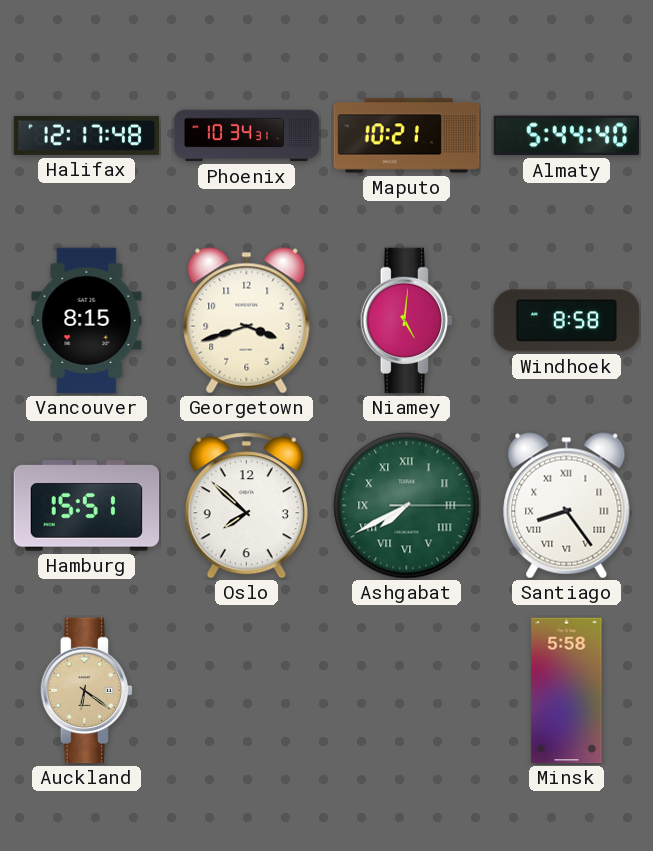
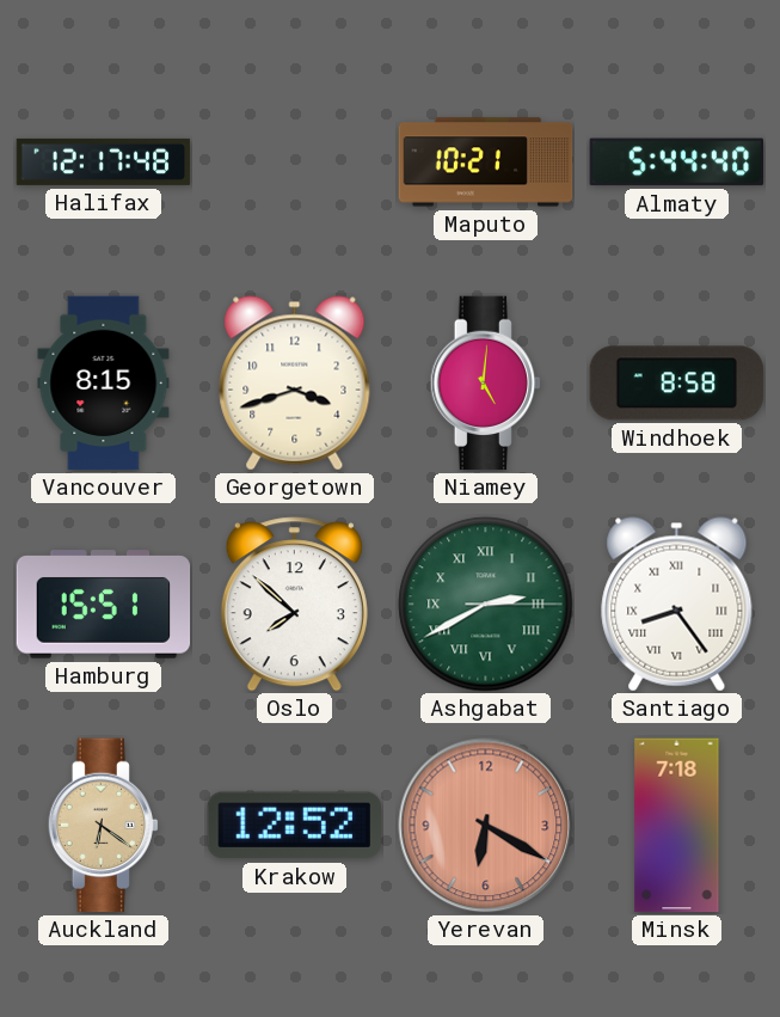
Phoenix: 10:34 -> none (247, 136)
Ashgabat: 7:40 -> 2:40 (486, 605)
Krakow: none -> 12:52 (294, 826)
Yerevan: none -> 6:20 (486, 826)
Minsk: 5:58 -> 7:18 (677, 826)
